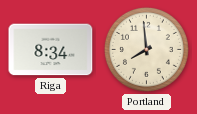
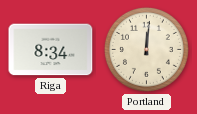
Portland: 7:59 -> 12:01 (146, 49)
